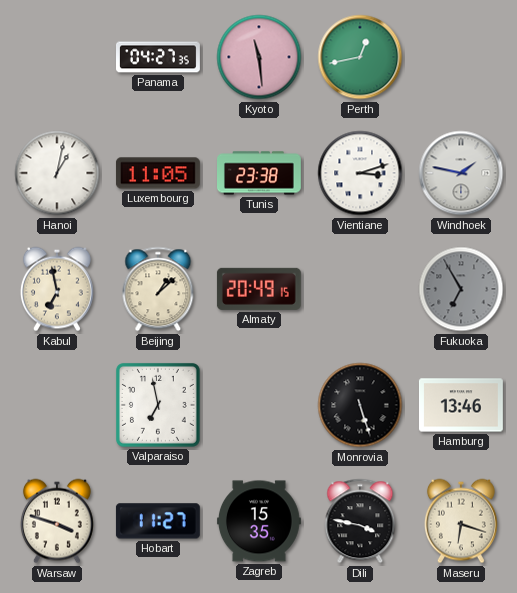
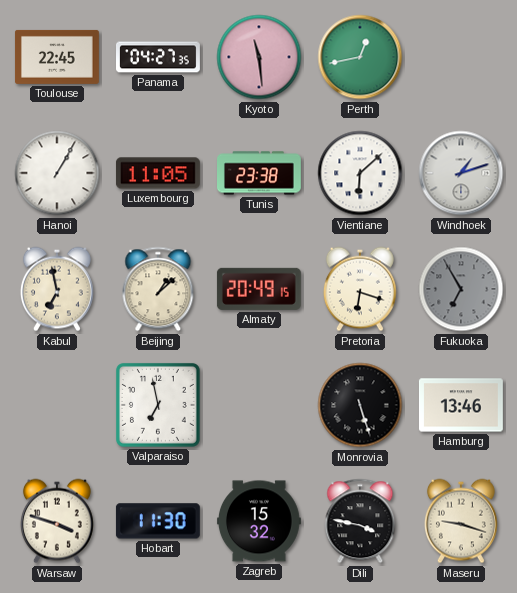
Toulouse: none -> 22:45 (57, 57)
Hanoi: 1:02 -> 1:05 (57, 173)
Vientiane: 3:12 -> 6:08 (360, 173)
Windhoek: 1:47 -> 1:12 (461, 173)
Pretoria: none -> 6:18 (360, 289)
Hobart: 11:27 -> 11:30 (158, 521)
Zagreb: 15:35 -> 15:32 (259, 521)
Maseru: 6:18 -> 9:18 (461, 521)
